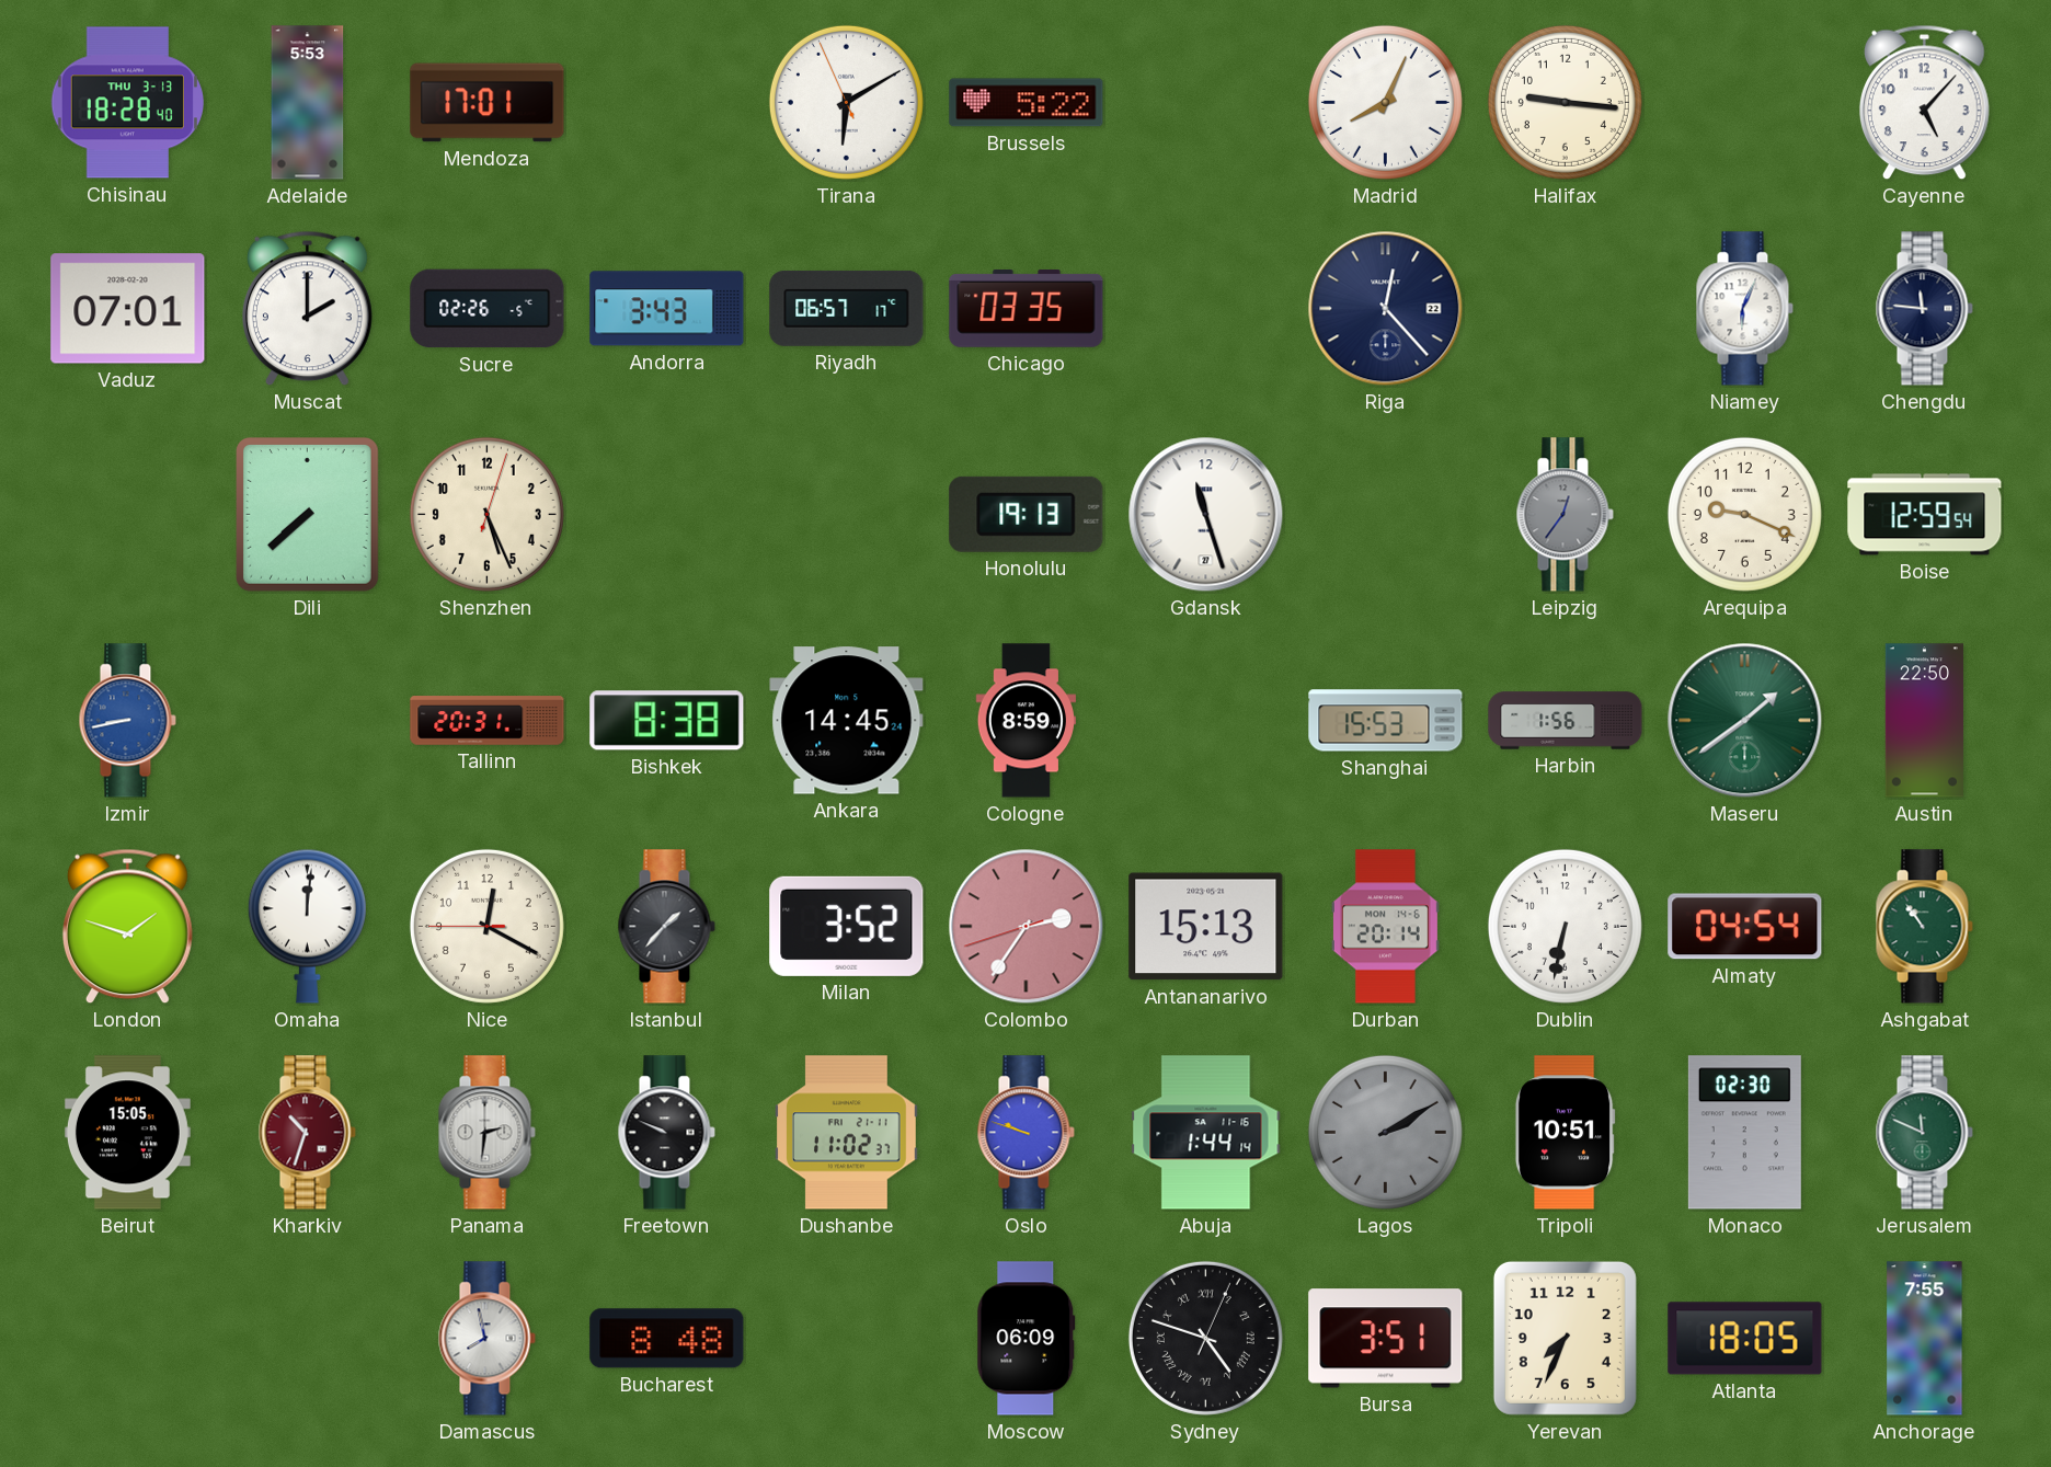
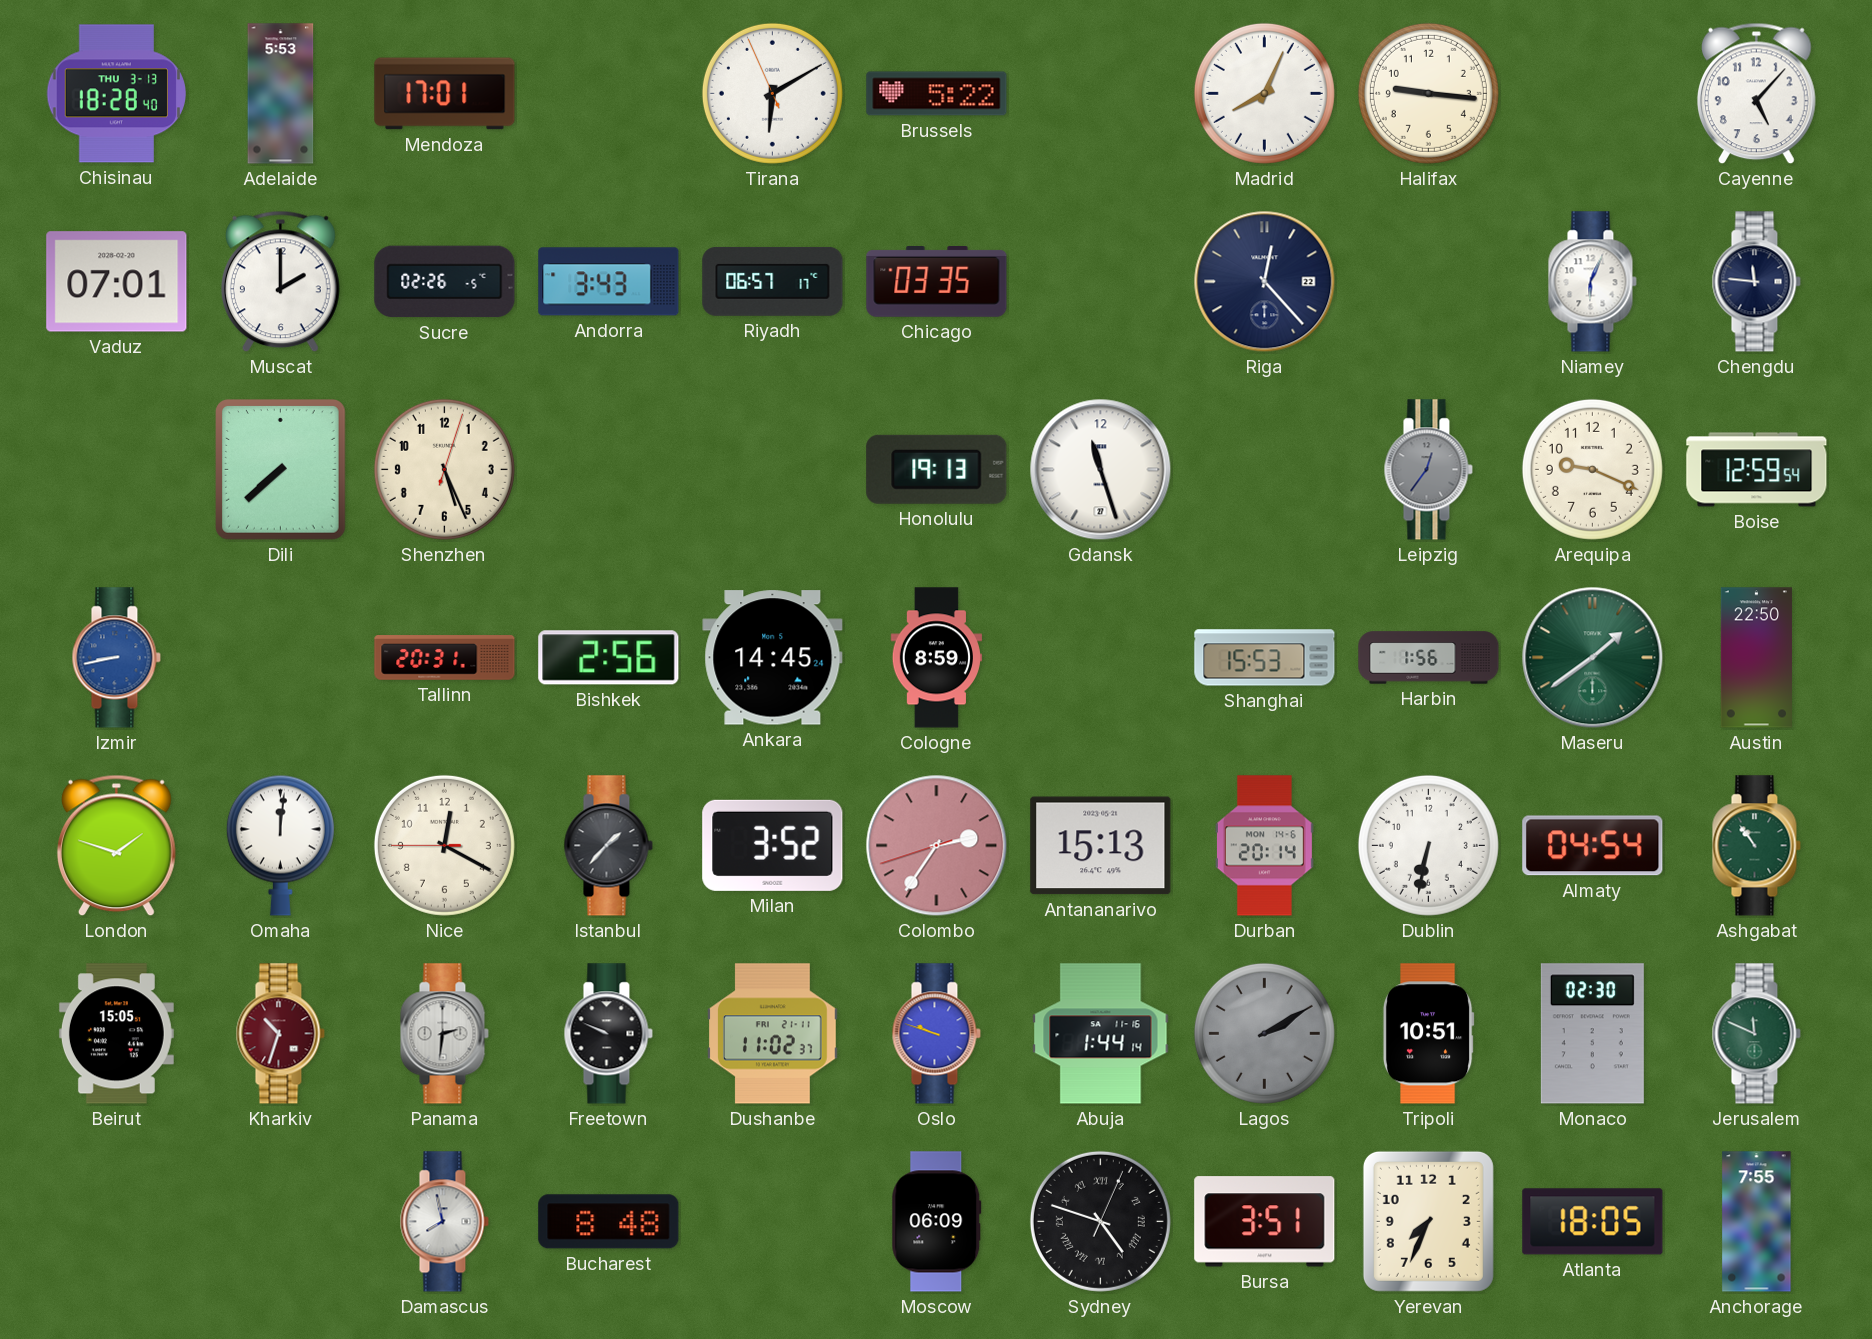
Bishkek: 8:38 -> 2:56 (609, 658)
